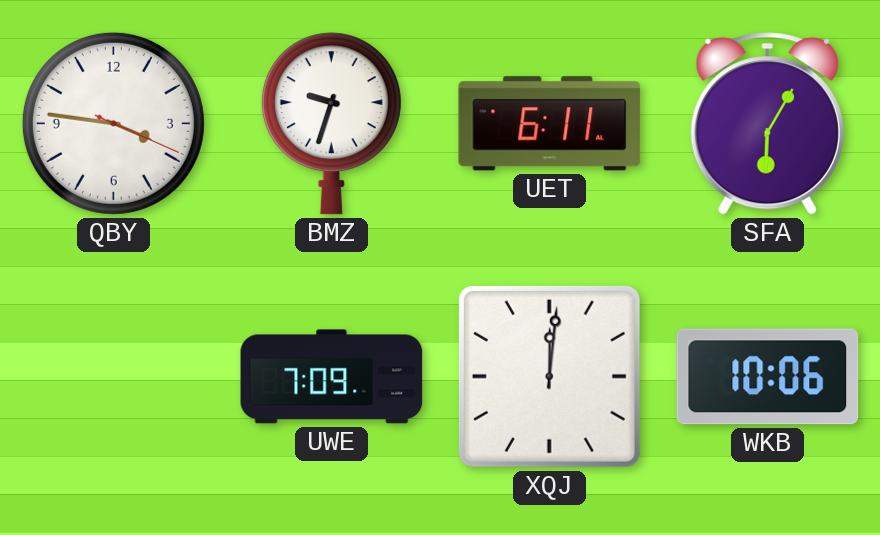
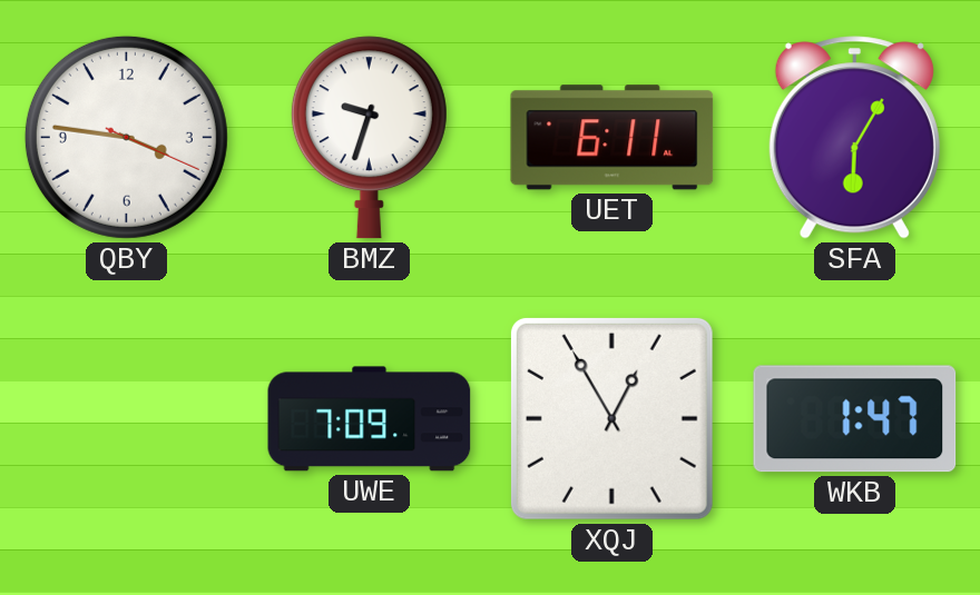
XQJ: 12:01 -> 12:55 (611, 418)
WKB: 10:06 -> 1:47 (855, 419)
